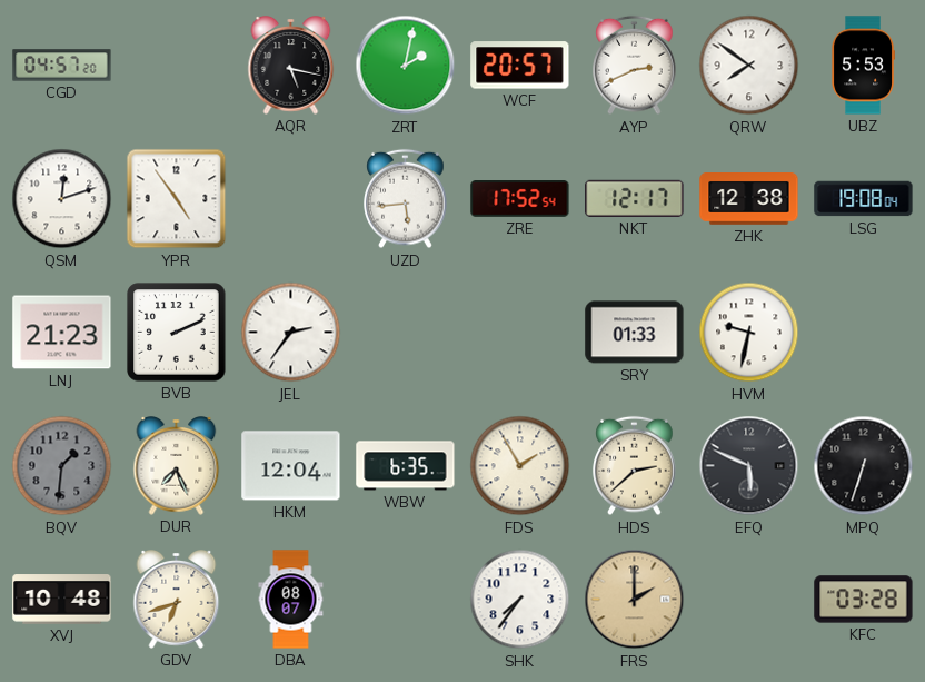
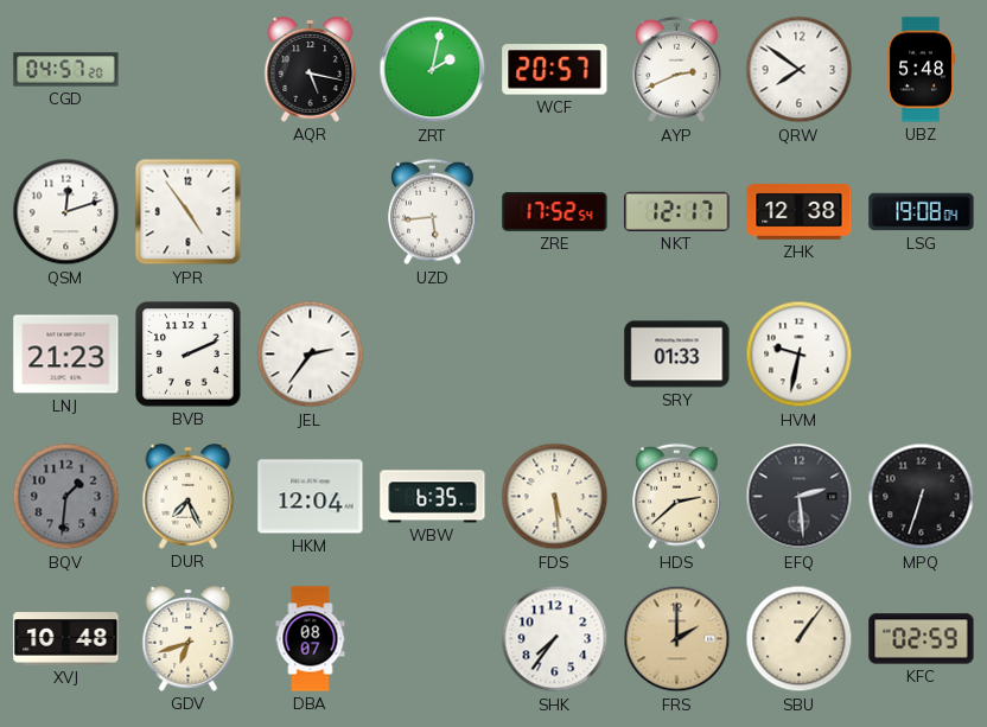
UBZ: 5:53 -> 5:48 (921, 70)
FDS: 1:55 -> 5:29 (555, 497)
EFQ: 5:49 -> 2:29 (800, 497)
SBU: none -> 1:06 (800, 639)
KFC: 03:28 -> 02:59 (922, 639)
